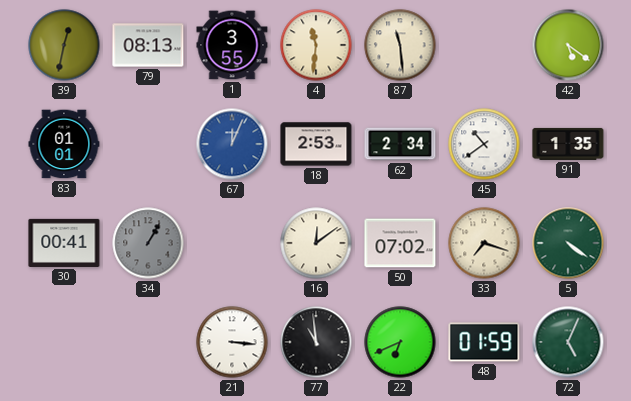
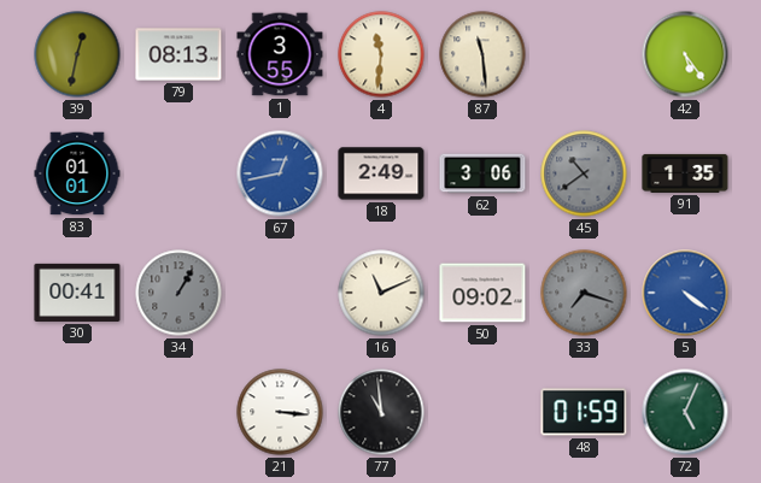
42: 5:21 -> 5:24 (685, 54)
67: 12:04 -> 12:43 (280, 173)
18: 2:53 -> 2:49 (381, 173)
62: 2:34 -> 3:06 (482, 173)
45 dial: white -> grey (584, 173)
16: 12:09 -> 11:11 (381, 293)
50: 07:02 -> 09:02 (482, 293)
33 dial: cream -> grey (584, 293)
5 dial: green -> blue (685, 293)
22: 6:41 -> none (400, 342)
